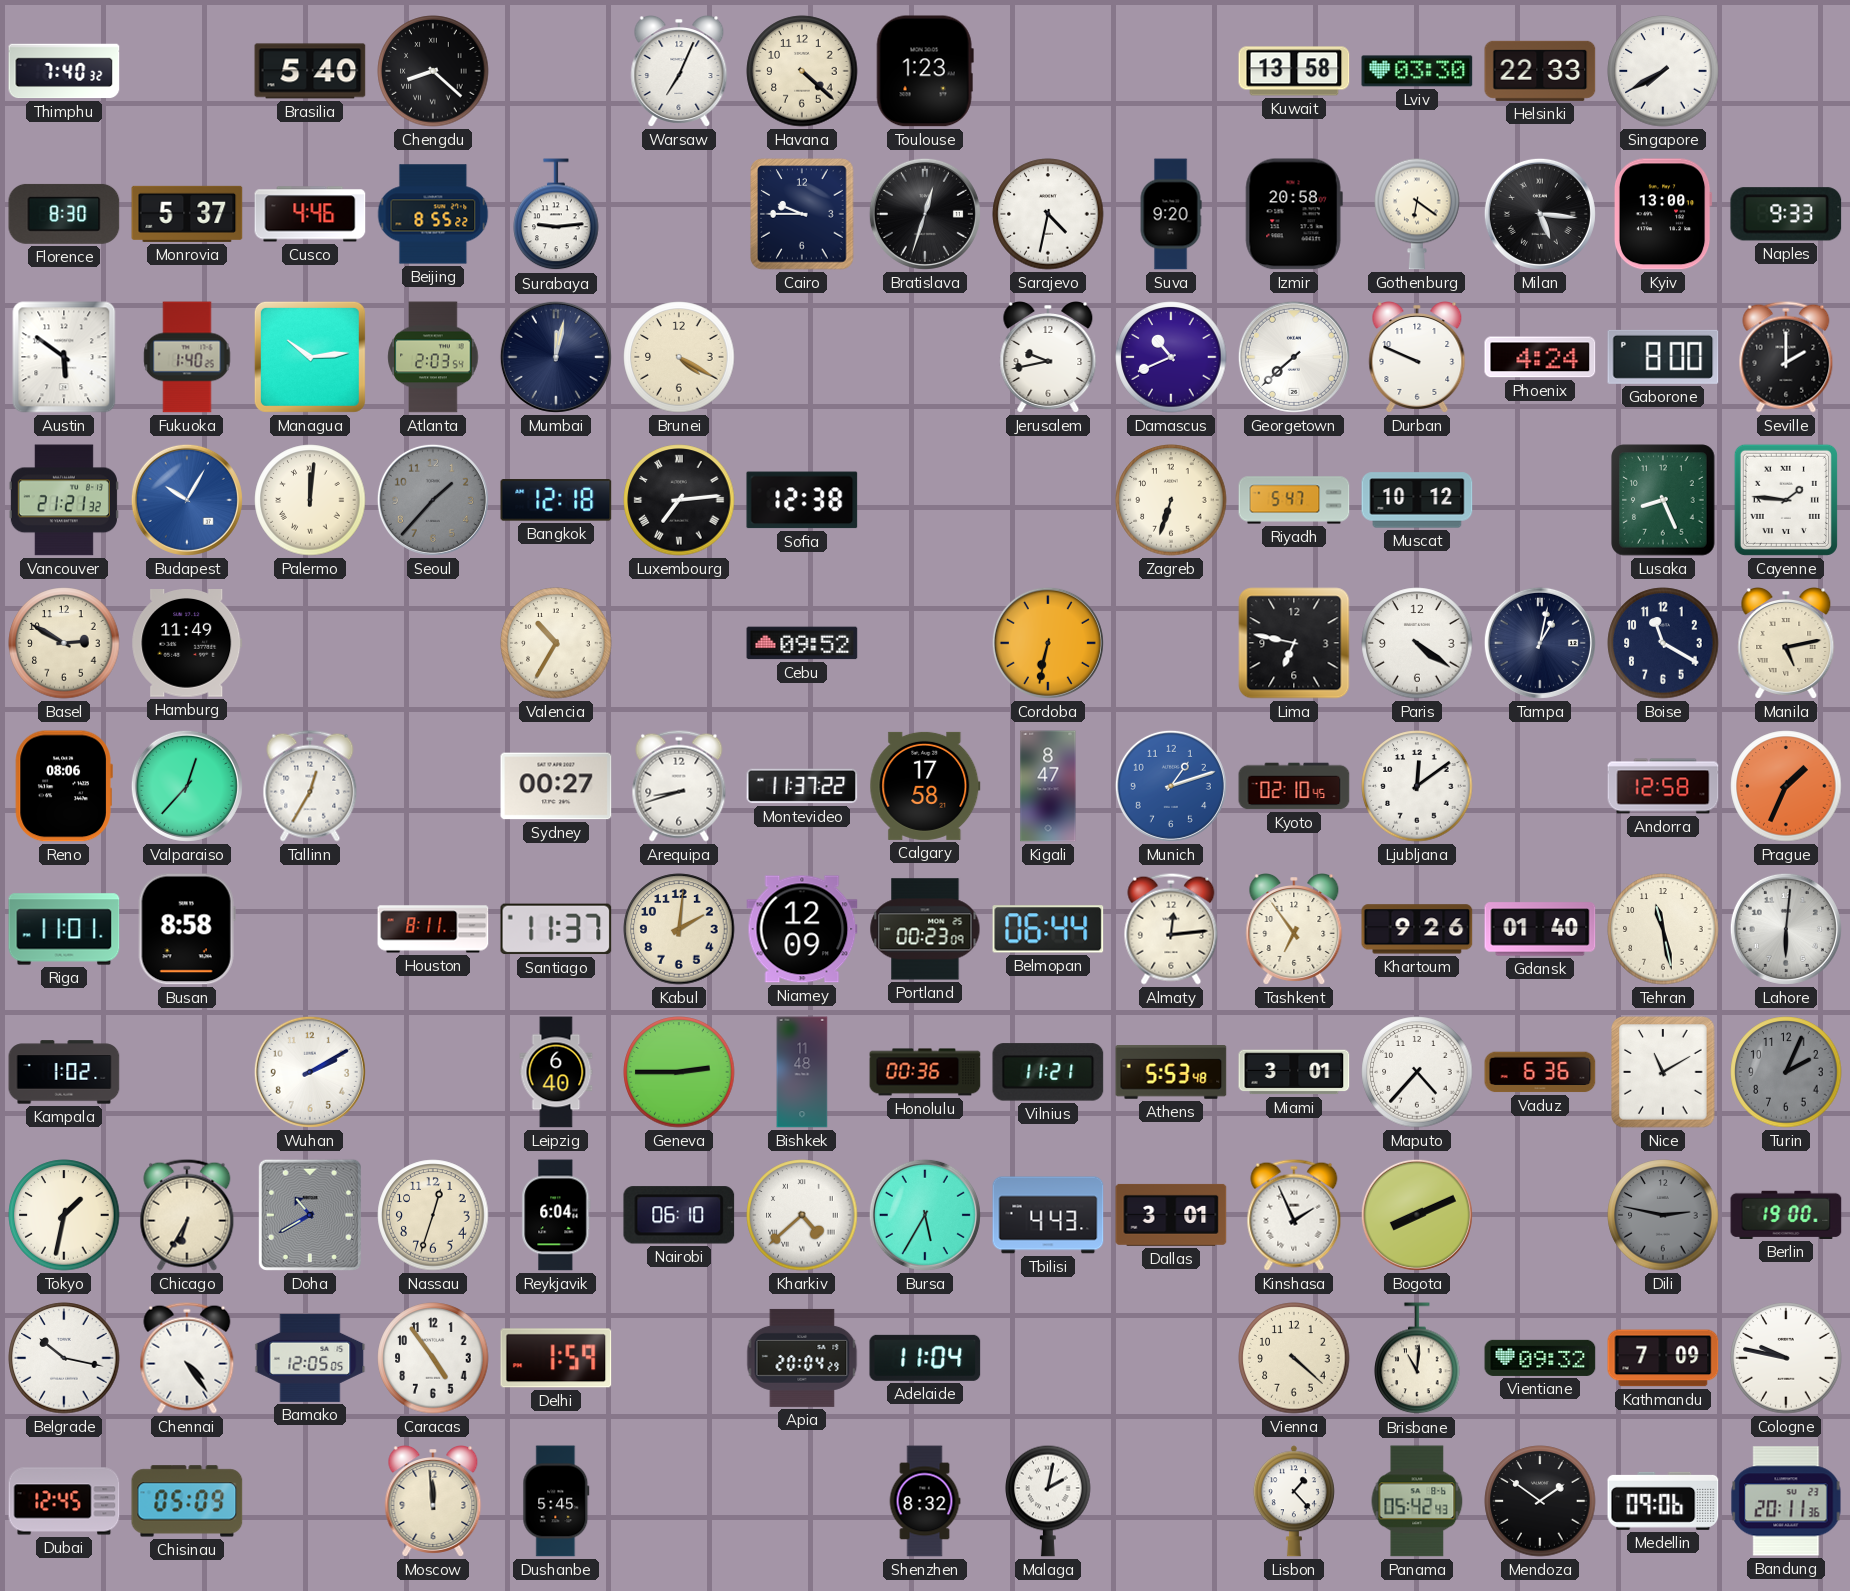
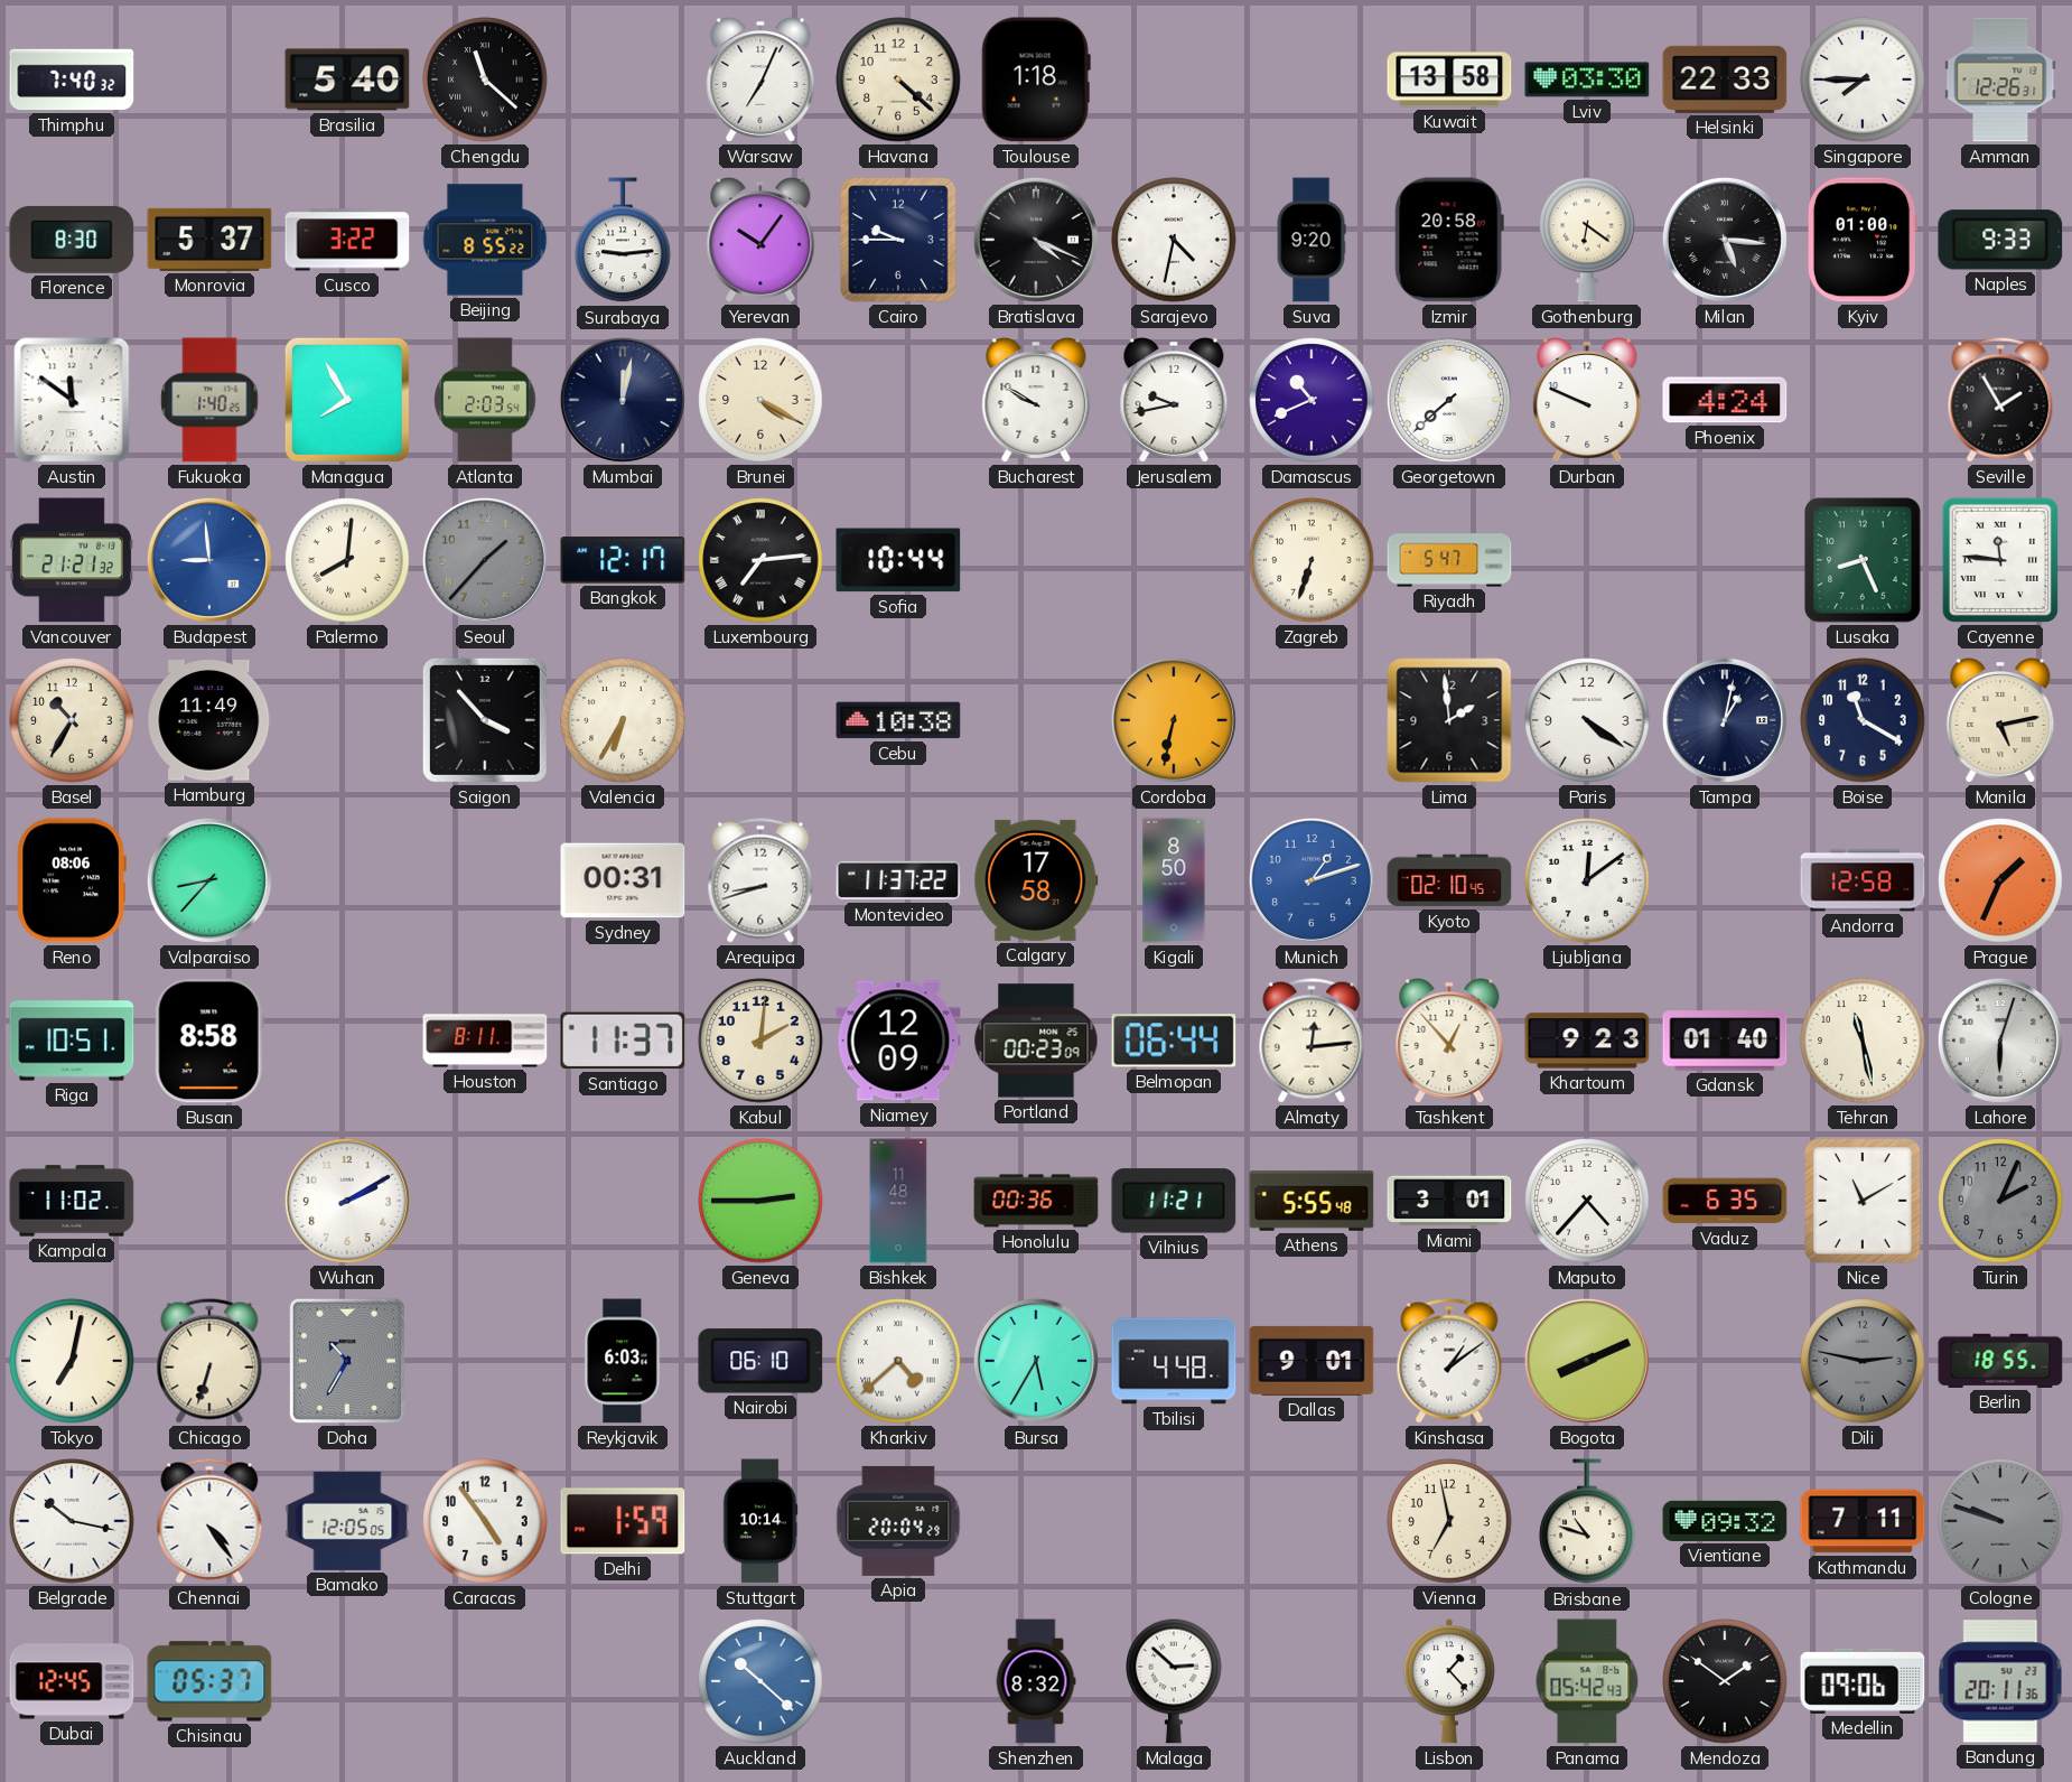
Chengdu: 8:22 -> 11:22 (485, 80)
Toulouse: 1:23 -> 1:18 (1036, 80)
Singapore: 7:40 -> 7:45 (1863, 80)
Amman: none -> 12:26 (2000, 80)
Cusco: 4:46 -> 3:22 (347, 240)
Yerevan: none -> 10:06 (760, 241)
Bratislava: 12:33 -> 4:19 (1036, 240)
Kyiv: 13:00 -> 01:00 (1863, 240)
Austin: 5:51 -> 11:51 (72, 400)
Managua: 10:14 -> 7:55 (347, 400)
Bucharest: none -> 9:50 (1036, 401)
Gaborone: 8:00 -> none (1663, 357)
Seville: 2:00 -> 1:55 (2000, 400)
Budapest: 10:05 -> 8:59 (209, 560)
Palermo: 12:01 -> 8:01 (347, 560)
Bangkok: 12:18 -> 12:17 (623, 560)
Sofia: 12:38 -> 10:44 (898, 560)
Muscat: 10:12 -> none (1417, 500)
Cayenne: 1:46 -> 11:46 (2000, 560)
Basel: 2:50 -> 10:35 (72, 720)
Saigon: none -> 3:53 (485, 720)
Valencia: 10:35 -> 6:35 (623, 720)
Cebu: 09:52 -> 10:38 (898, 720)
Lima: 6:47 -> 1:59 (1449, 720)
Valparaiso: 12:37 -> 8:37 (209, 880)
Tallinn: 12:35 -> none (310, 786)
Sydney: 00:27 -> 00:31 (623, 880)
Kigali: 8:47 -> 8:50 (1174, 880)
Riga: 11:01 -> 10:51 (72, 1041)
Tashkent: 6:54 -> 12:53 (1449, 1042)
Khartoum: 9:26 -> 9:23 (1587, 1041)
Lahore: 6:01 -> 6:03 (2000, 1041)
Kampala: 1:02 -> 11:02 (72, 1201)
Leipzig: 6:40 -> none (556, 1072)
Athens: 5:53 -> 5:55 (1312, 1202)
Vaduz: 6:36 -> 6:35 (1725, 1201)
Tokyo: 1:32 -> 7:02 (72, 1361)
Chicago: 6:35 -> 6:33 (209, 1361)
Doha: 10:40 -> 10:35 (347, 1361)
Nassau: 12:33 -> none (433, 1215)
Reykjavik: 6:04 -> 6:03 (623, 1361)
Tbilisi: 4:43 -> 4:48 (1174, 1361)
Dallas: 3:01 -> 9:01 (1312, 1361)
Kinshasa: 1:56 -> 1:09 (1449, 1361)
Berlin: 19:00 -> 18:55 (2000, 1361)
Stuttgart: none -> 10:14 (760, 1521)
Adelaide: 11:04 -> none (925, 1358)
Vienna: 4:22 -> 6:58 (1449, 1521)
Brisbane: 11:01 -> 10:48 (1587, 1522)
Kathmandu: 7:09 -> 7:11 (1863, 1521)
Cologne: 9:47 -> 9:48 (2000, 1521)
Cologne dial: white -> grey (2000, 1521)
Chisinau: 05:09 -> 05:37 (209, 1681)
Moscow: 11:59 -> none (433, 1502)
Dushanbe: 5:45 -> none (556, 1501)
Auckland: none -> 10:22 (760, 1681)
Malaga: 2:02 -> 2:52 (1174, 1681)
